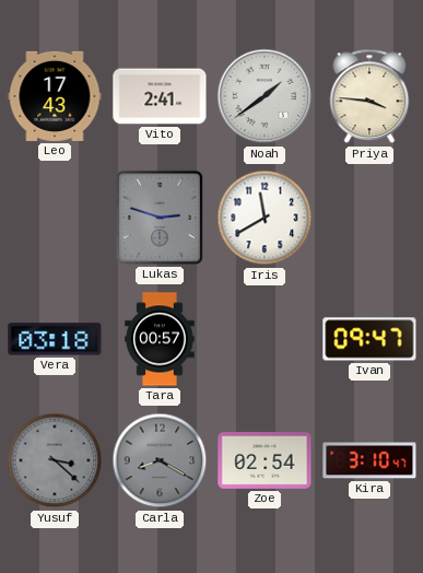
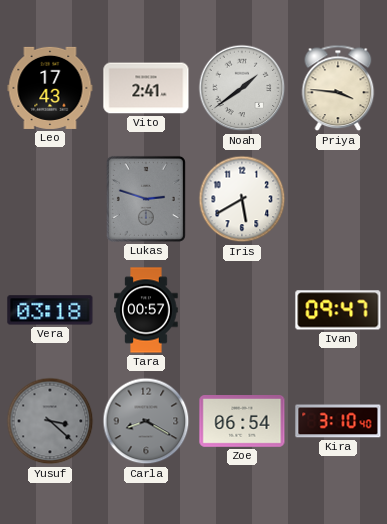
Iris: 11:40 -> 5:40 (242, 199)
Zoe: 02:54 -> 06:54 (242, 422)
Kira: 3:10:47 -> 3:10:40 (338, 421)
